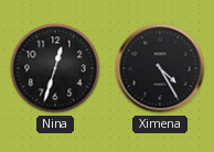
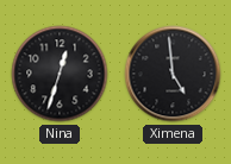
Ximena: 4:25 -> 4:59 (173, 74)
